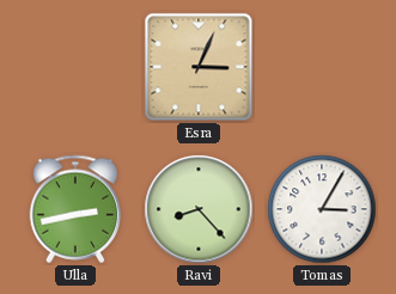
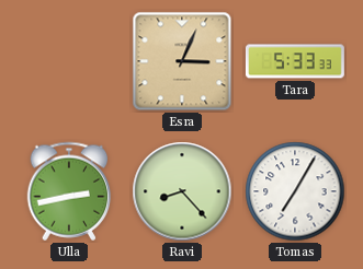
Tara: none -> 5:33 (295, 61)
Tomas: 3:05 -> 7:05 (295, 191)
